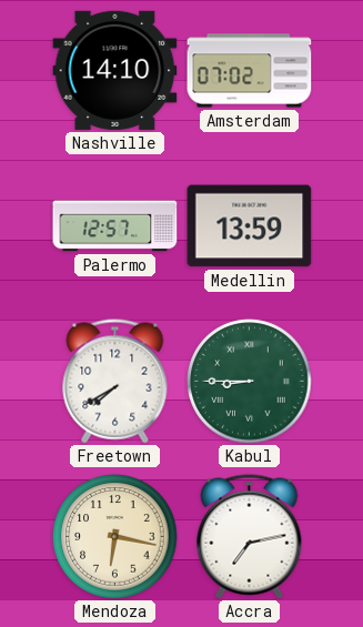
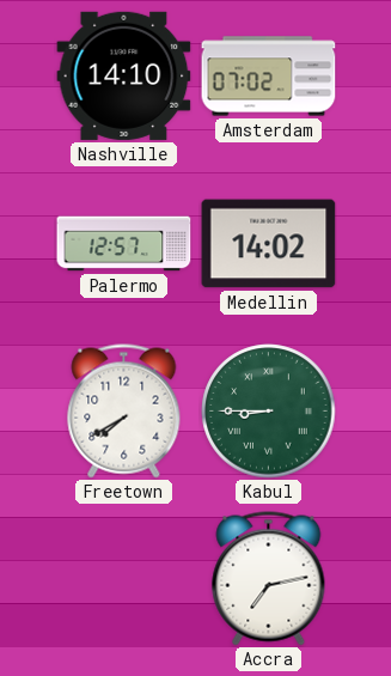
Medellin: 13:59 -> 14:02 (269, 244)
Mendoza: 6:17 -> none (115, 537)
